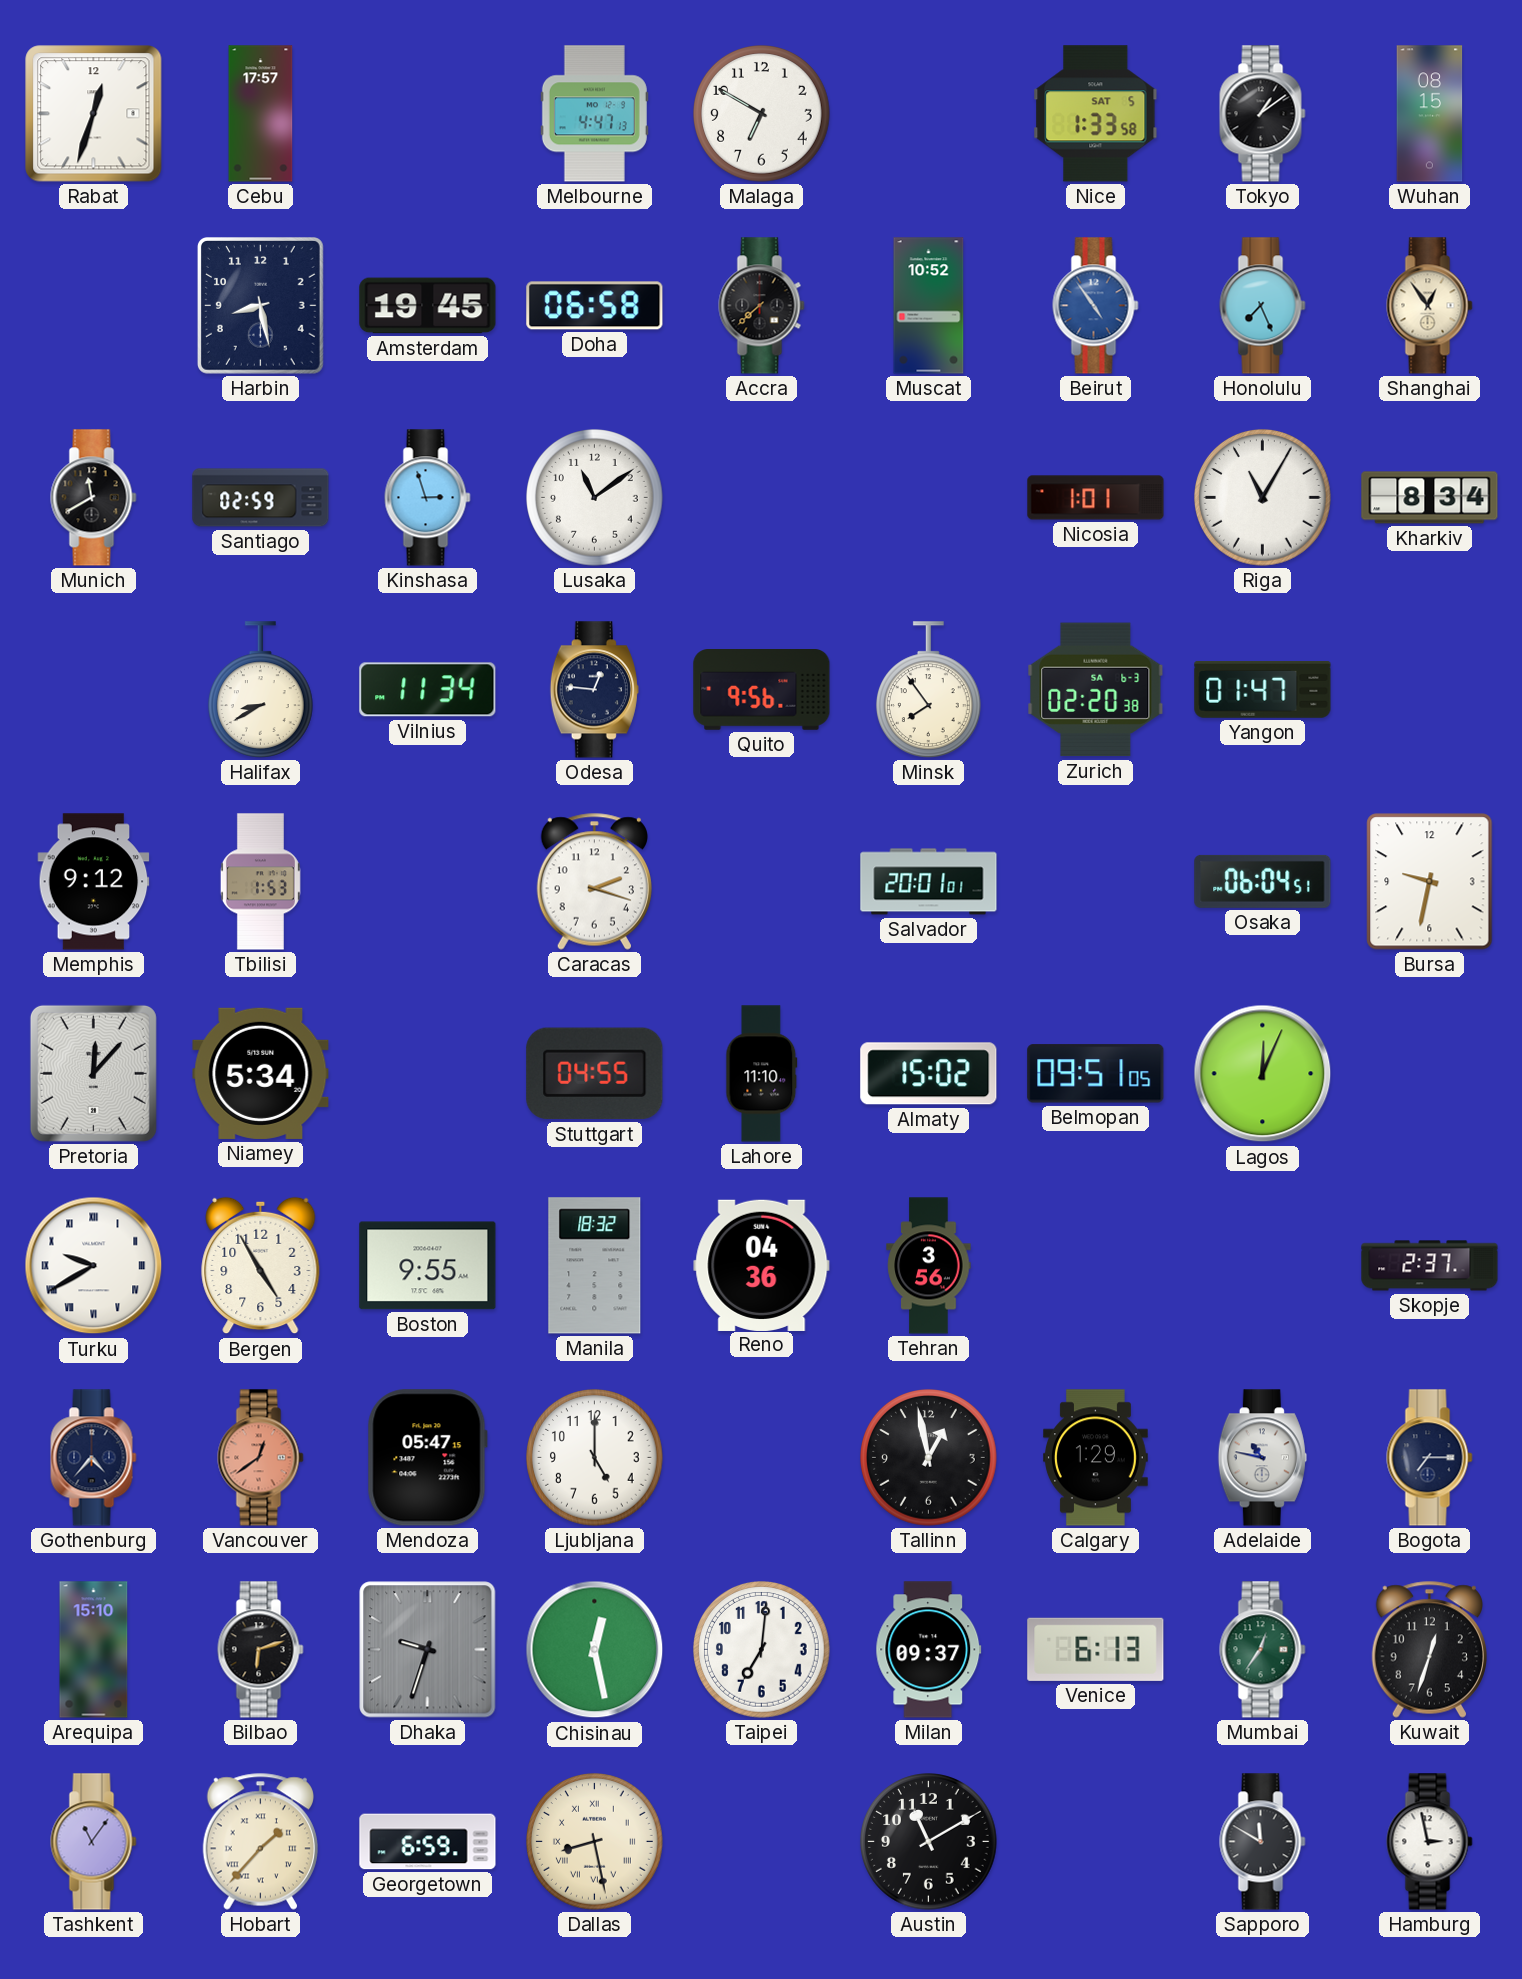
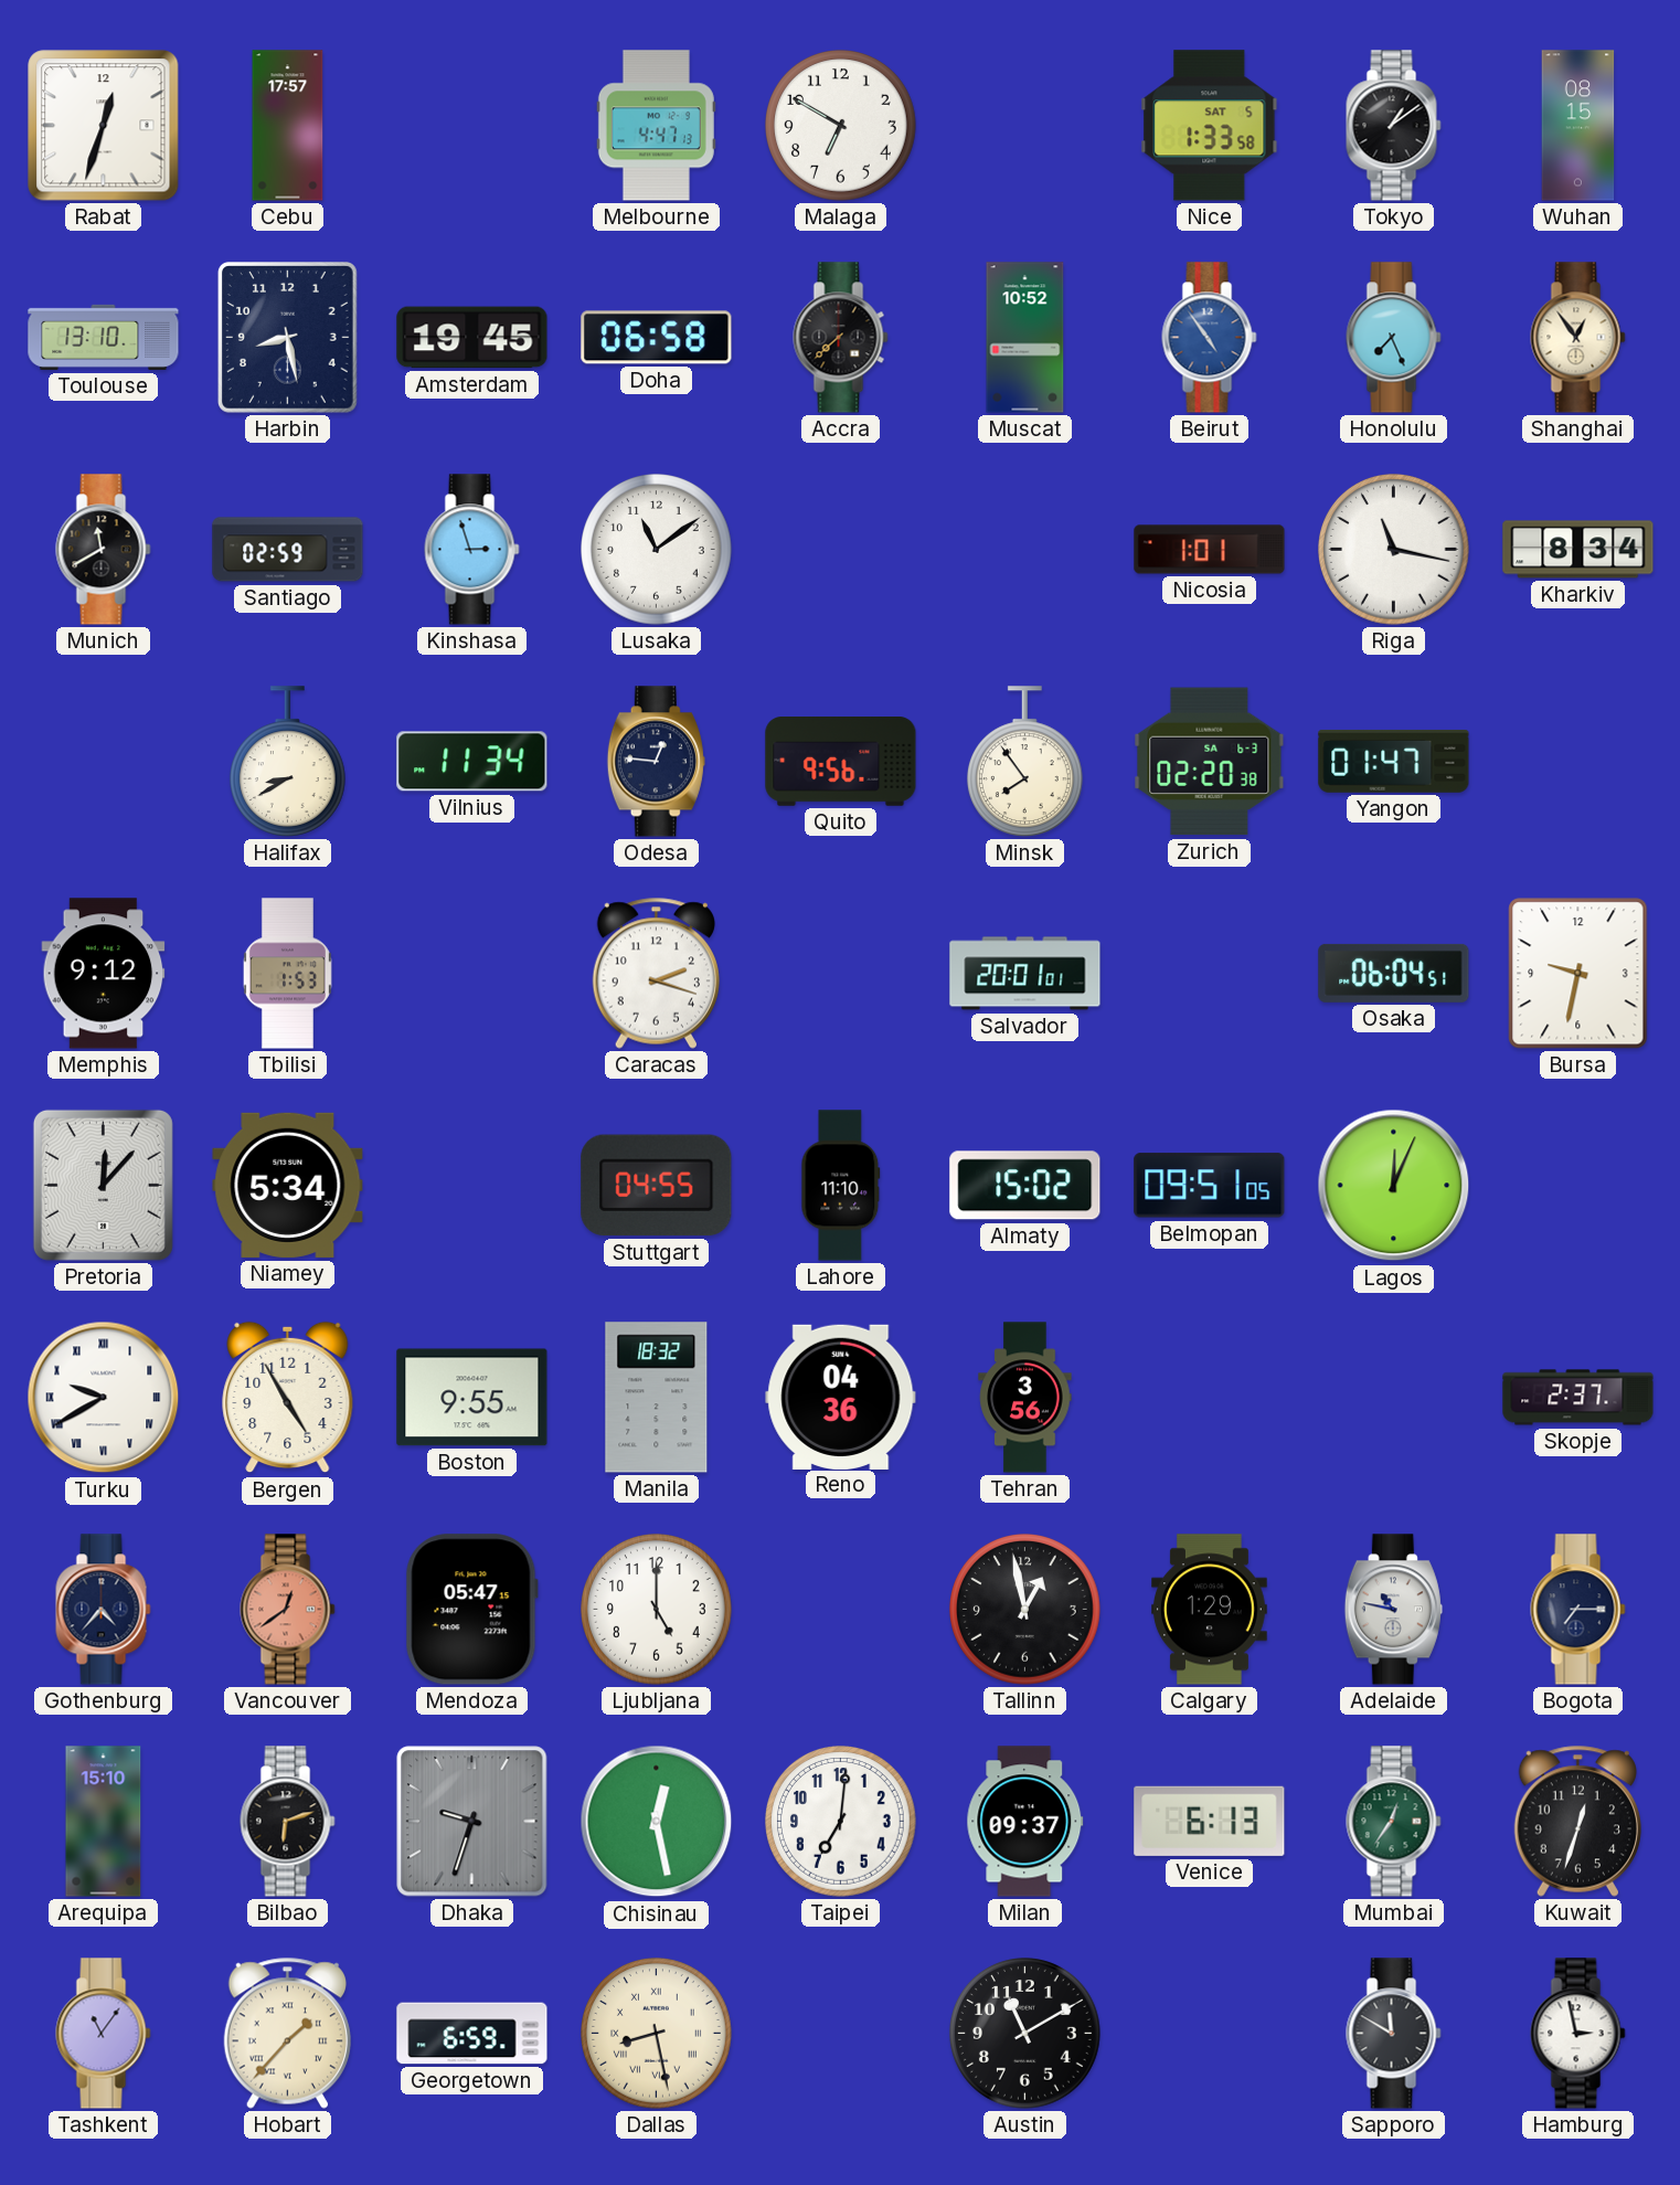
Toulouse: none -> 13:10 (104, 337)
Riga: 11:05 -> 11:17 (1394, 550)
